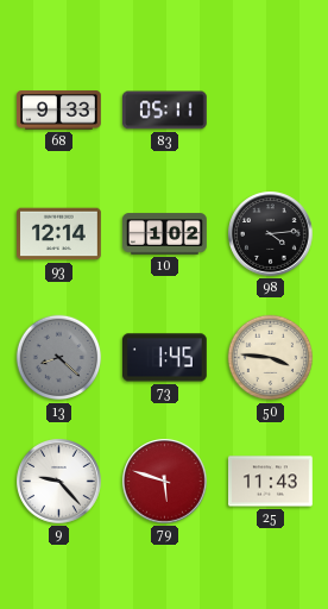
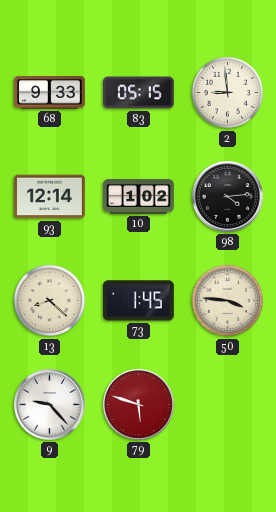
83: 05:11 -> 05:15 (139, 93)
2: none -> 8:59 (228, 93)
13 dial: grey -> cream (50, 301)
25: 11:43 -> none (271, 482)
